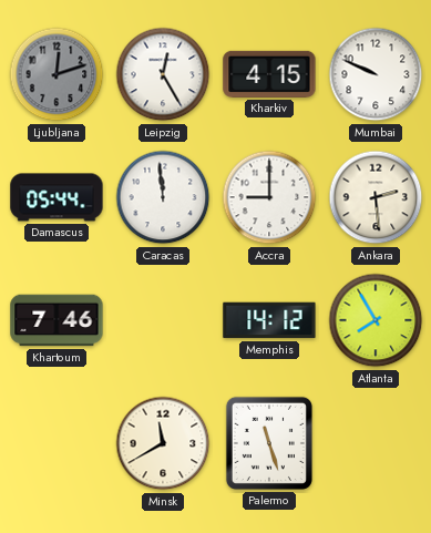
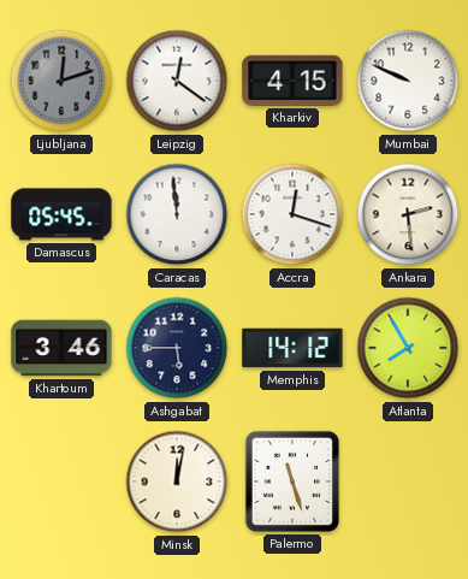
Leipzig: 12:25 -> 12:21 (177, 81)
Damascus: 05:44 -> 05:45 (61, 214)
Accra: 9:00 -> 12:18 (292, 214)
Khartoum: 7:46 -> 3:46 (61, 348)
Ashgabat: none -> 5:45 (177, 348)
Minsk: 11:40 -> 12:02 (177, 481)
